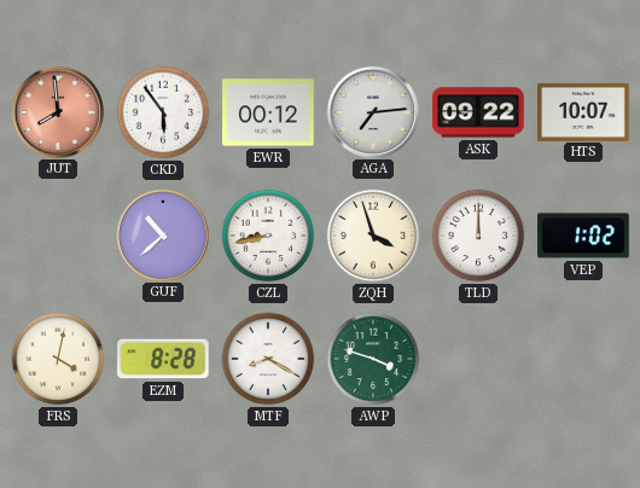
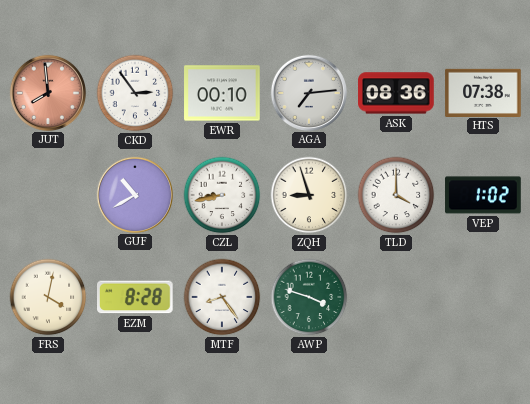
CKD: 5:54 -> 2:54 (135, 93)
EWR: 00:12 -> 00:10 (222, 93)
ASK: 09:22 -> 08:36 (396, 93)
HTS: 10:07 -> 07:38 (483, 92)
GUF: 10:38 -> 10:40 (134, 194)
ZQH: 3:57 -> 8:57 (309, 195)
TLD: 12:00 -> 4:00 (396, 195)
MTF: 8:20 -> 8:24 (222, 297)
